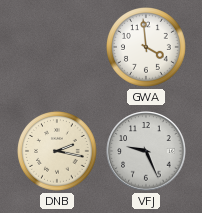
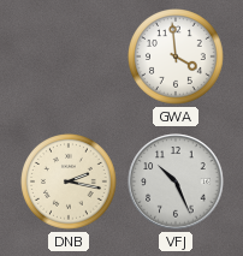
VFJ: 9:26 -> 10:26 (176, 181)
